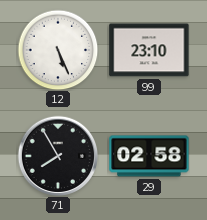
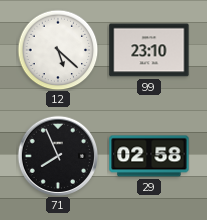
12: 5:26 -> 5:22 (58, 50)
71: 7:55 -> 7:56 (57, 155)
